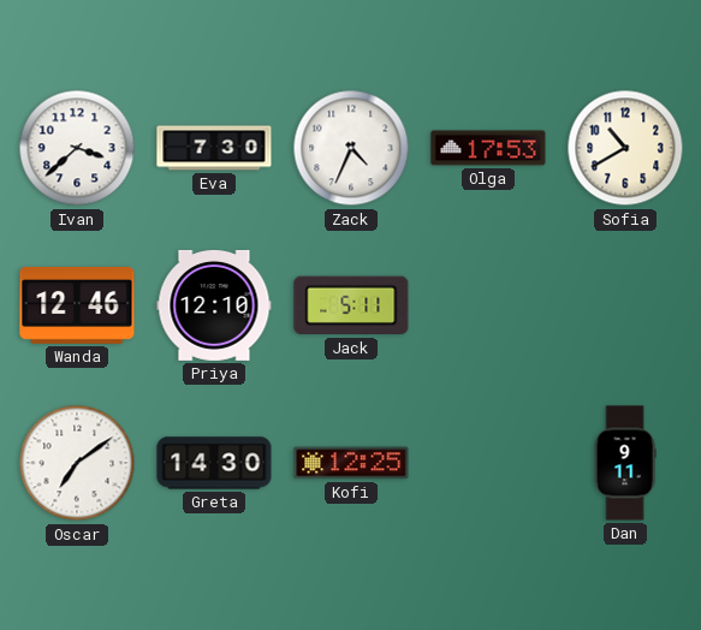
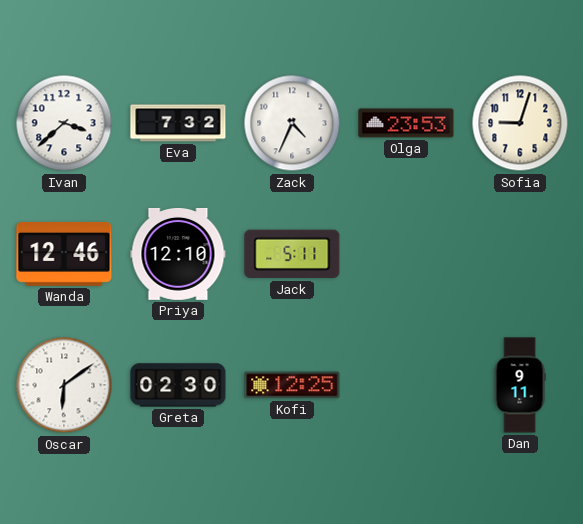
Eva: 7:30 -> 7:32 (178, 123)
Olga: 17:53 -> 23:53 (406, 123)
Sofia: 10:40 -> 9:03 (520, 123)
Oscar: 7:09 -> 6:09 (64, 385)
Greta: 14:30 -> 02:30 (178, 385)
